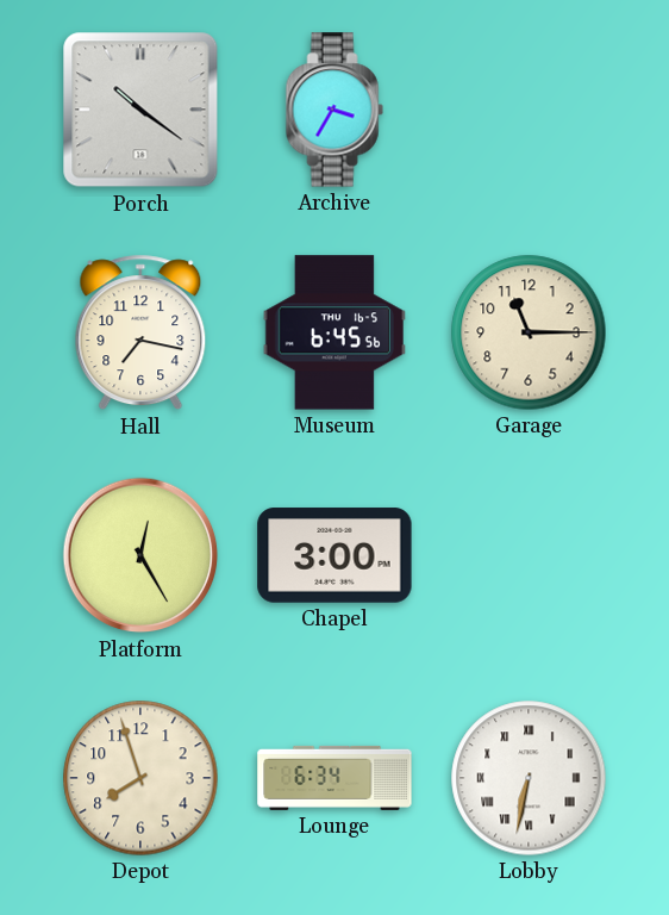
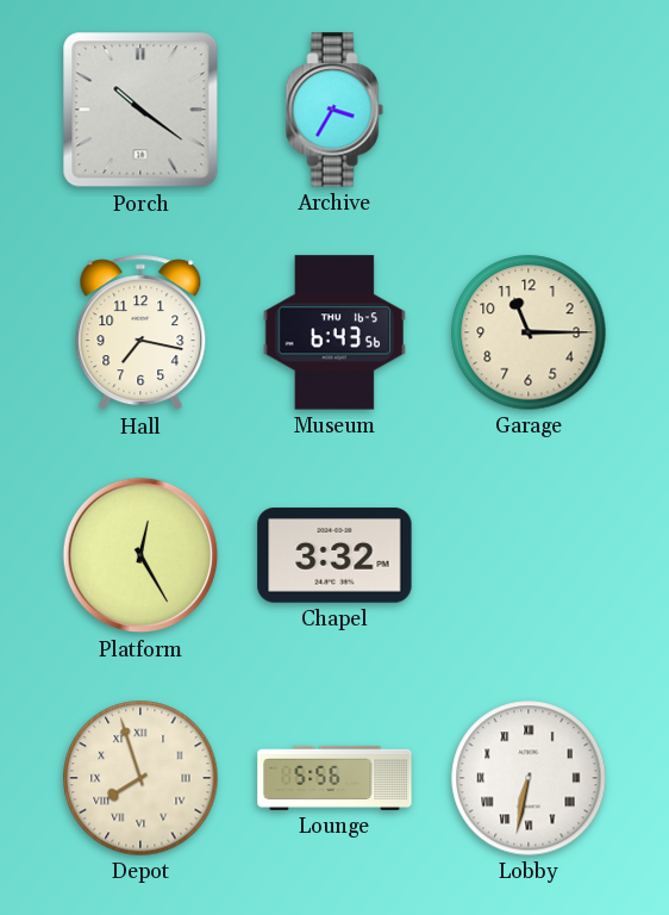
Museum: 6:45 -> 6:43 (333, 332)
Chapel: 3:00 -> 3:32 (334, 555)
Depot numerals: Arabic -> Roman (140, 778)
Lounge: 6:34 -> 5:56 (334, 778)
